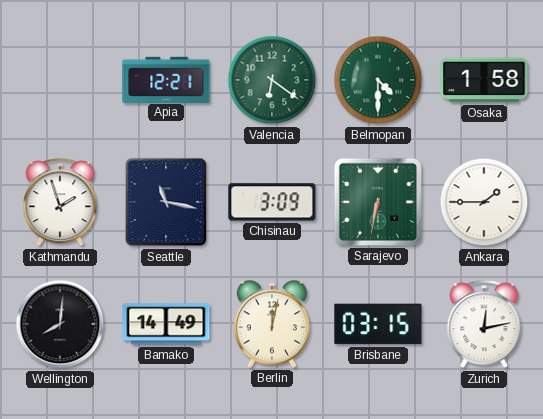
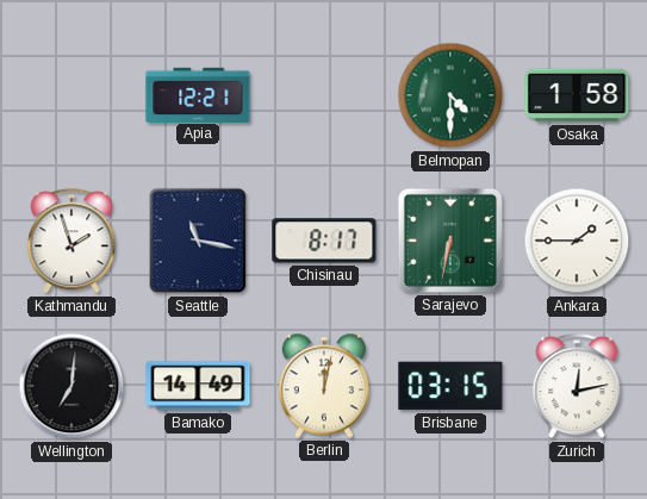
Valencia: 6:21 -> none (272, 80)
Chisinau: 3:09 -> 8:17 (324, 241)
Wellington: 8:01 -> 7:01 (71, 386)
